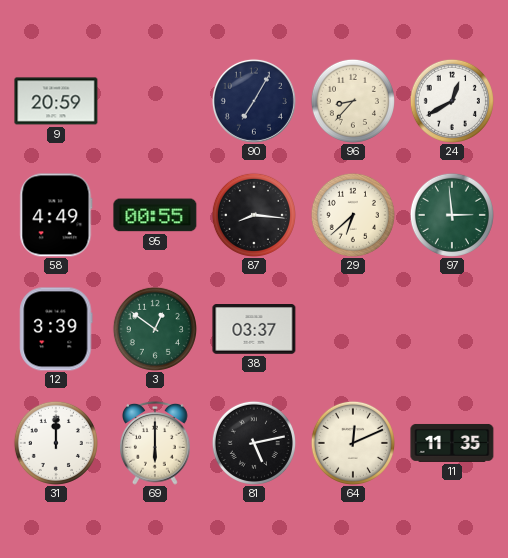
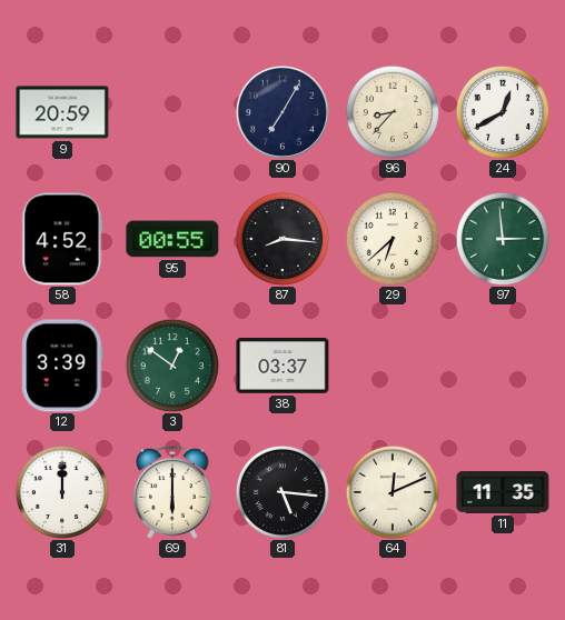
58: 4:49 -> 4:52 (62, 239)
81: 5:13 -> 5:16 (282, 492)
